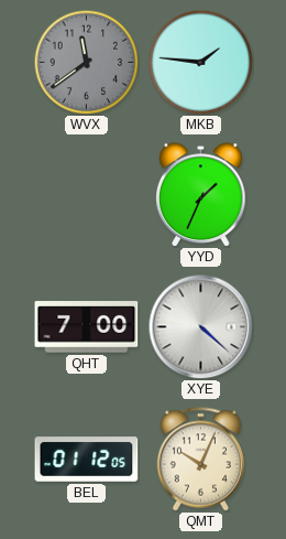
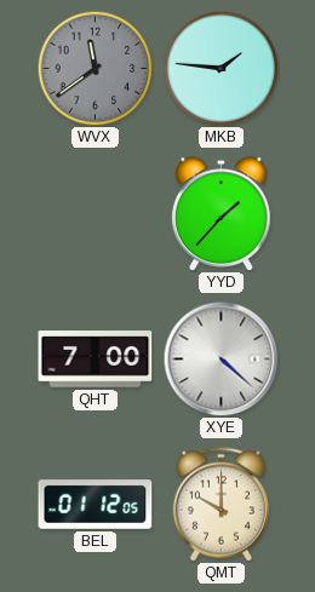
YYD: 1:34 -> 1:37 (222, 213)
QMT: 10:04 -> 10:00 (220, 505)
